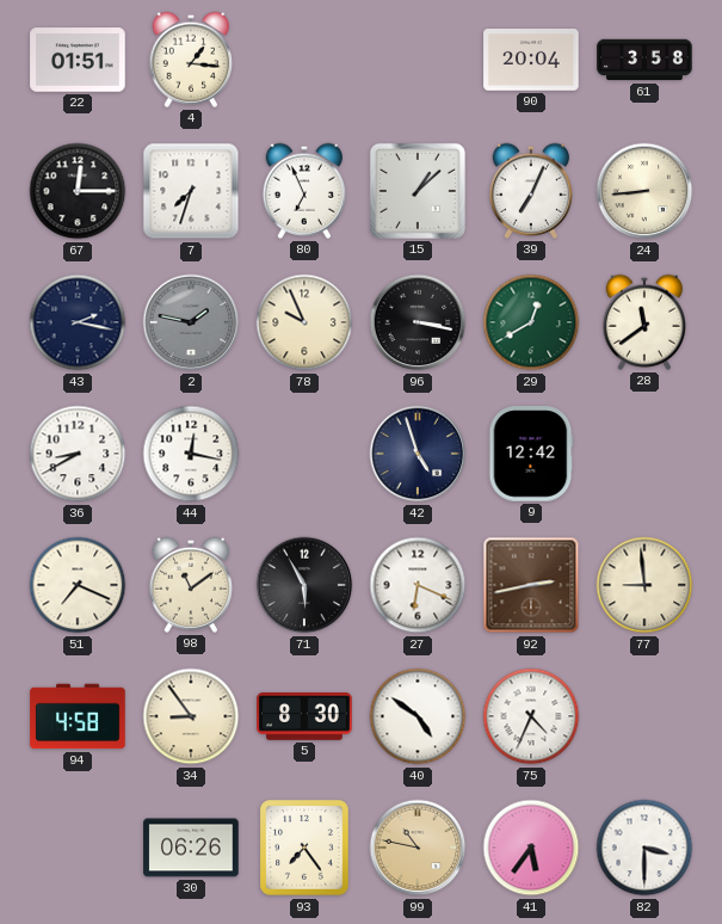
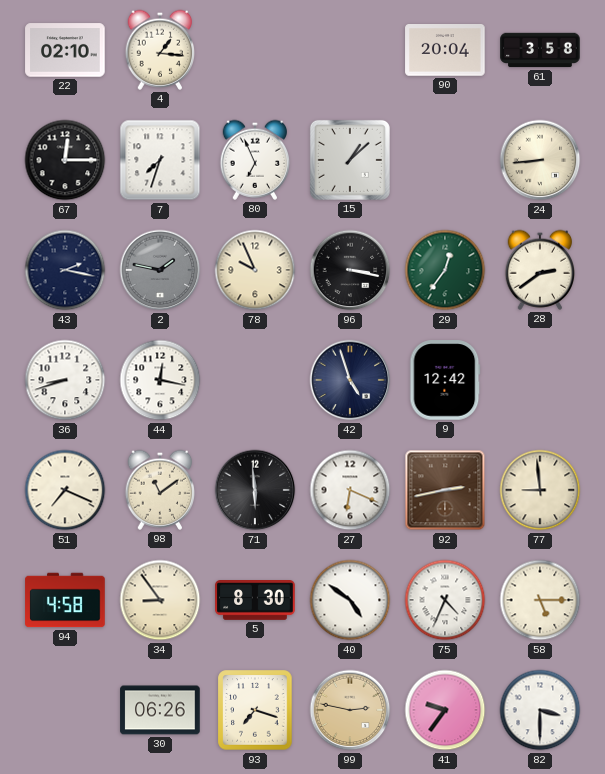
22: 01:51 -> 02:10 (65, 50)
39: 7:04 -> none (531, 191)
29: 12:40 -> 12:36 (445, 270)
28: 11:39 -> 2:39 (540, 270)
36: 8:40 -> 8:42 (65, 380)
71: 5:55 -> 5:59 (255, 490)
58: none -> 5:15 (540, 600)
93: 7:24 -> 7:18 (255, 710)
99: 10:47 -> 2:47 (350, 710)
41: 5:36 -> 9:36 (445, 710)
